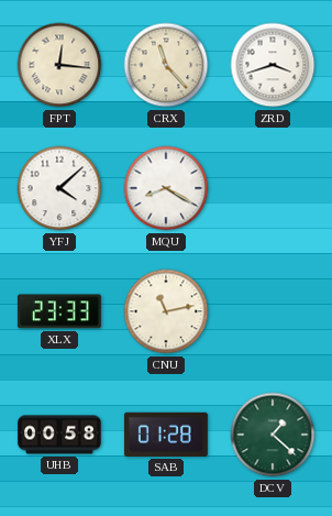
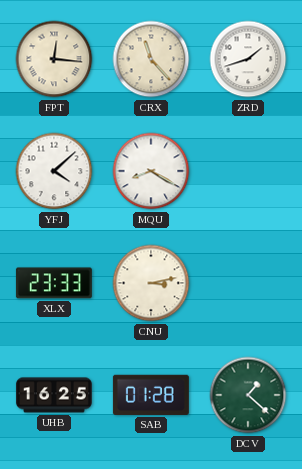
ZRD: 3:42 -> 1:42 (248, 59)
CNU: 11:13 -> 3:13 (151, 283)
UHB: 00:58 -> 16:25 (54, 395)
